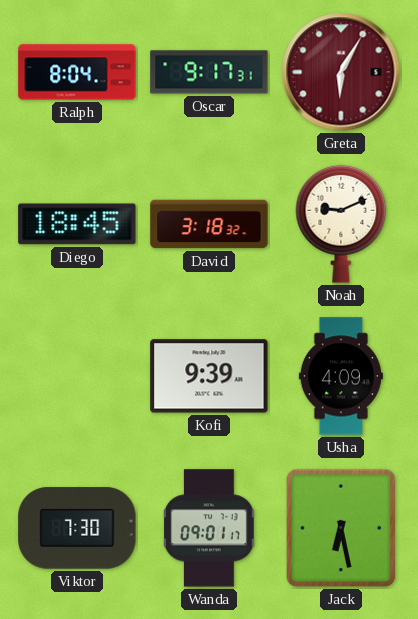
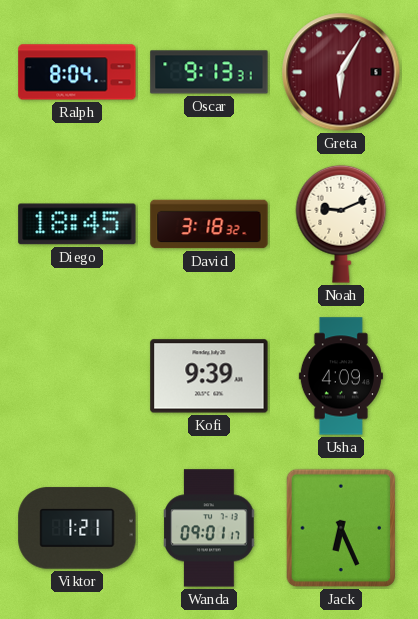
Oscar: 9:17 -> 9:13 (209, 72)
Viktor: 7:30 -> 1:21 (77, 528)
Jack: 6:28 -> 6:26 (341, 528)
